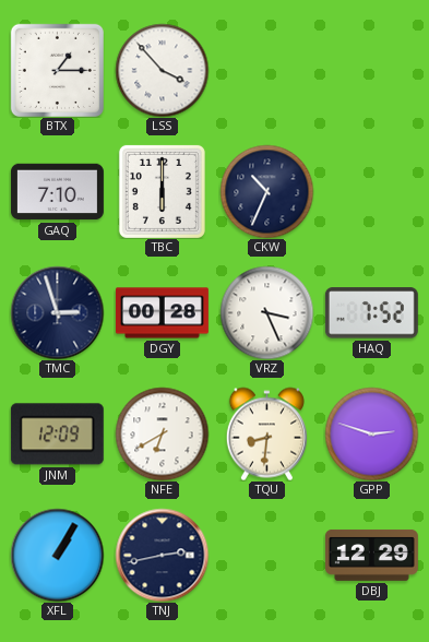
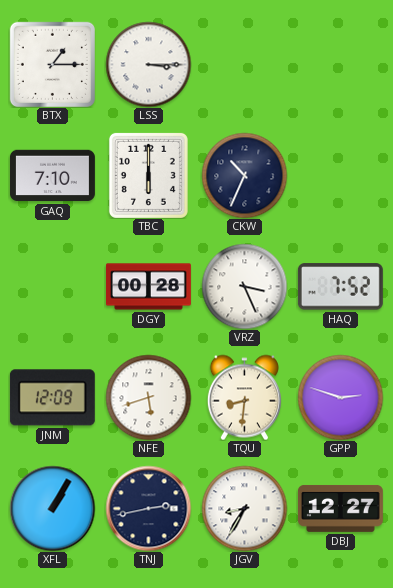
LSS: 3:53 -> 3:15 (148, 64)
TMC: 2:57 -> none (57, 312)
NFE: 6:40 -> 5:42 (148, 397)
JGV: none -> 8:35 (244, 508)
DBJ: 12:29 -> 12:27 (340, 508)
